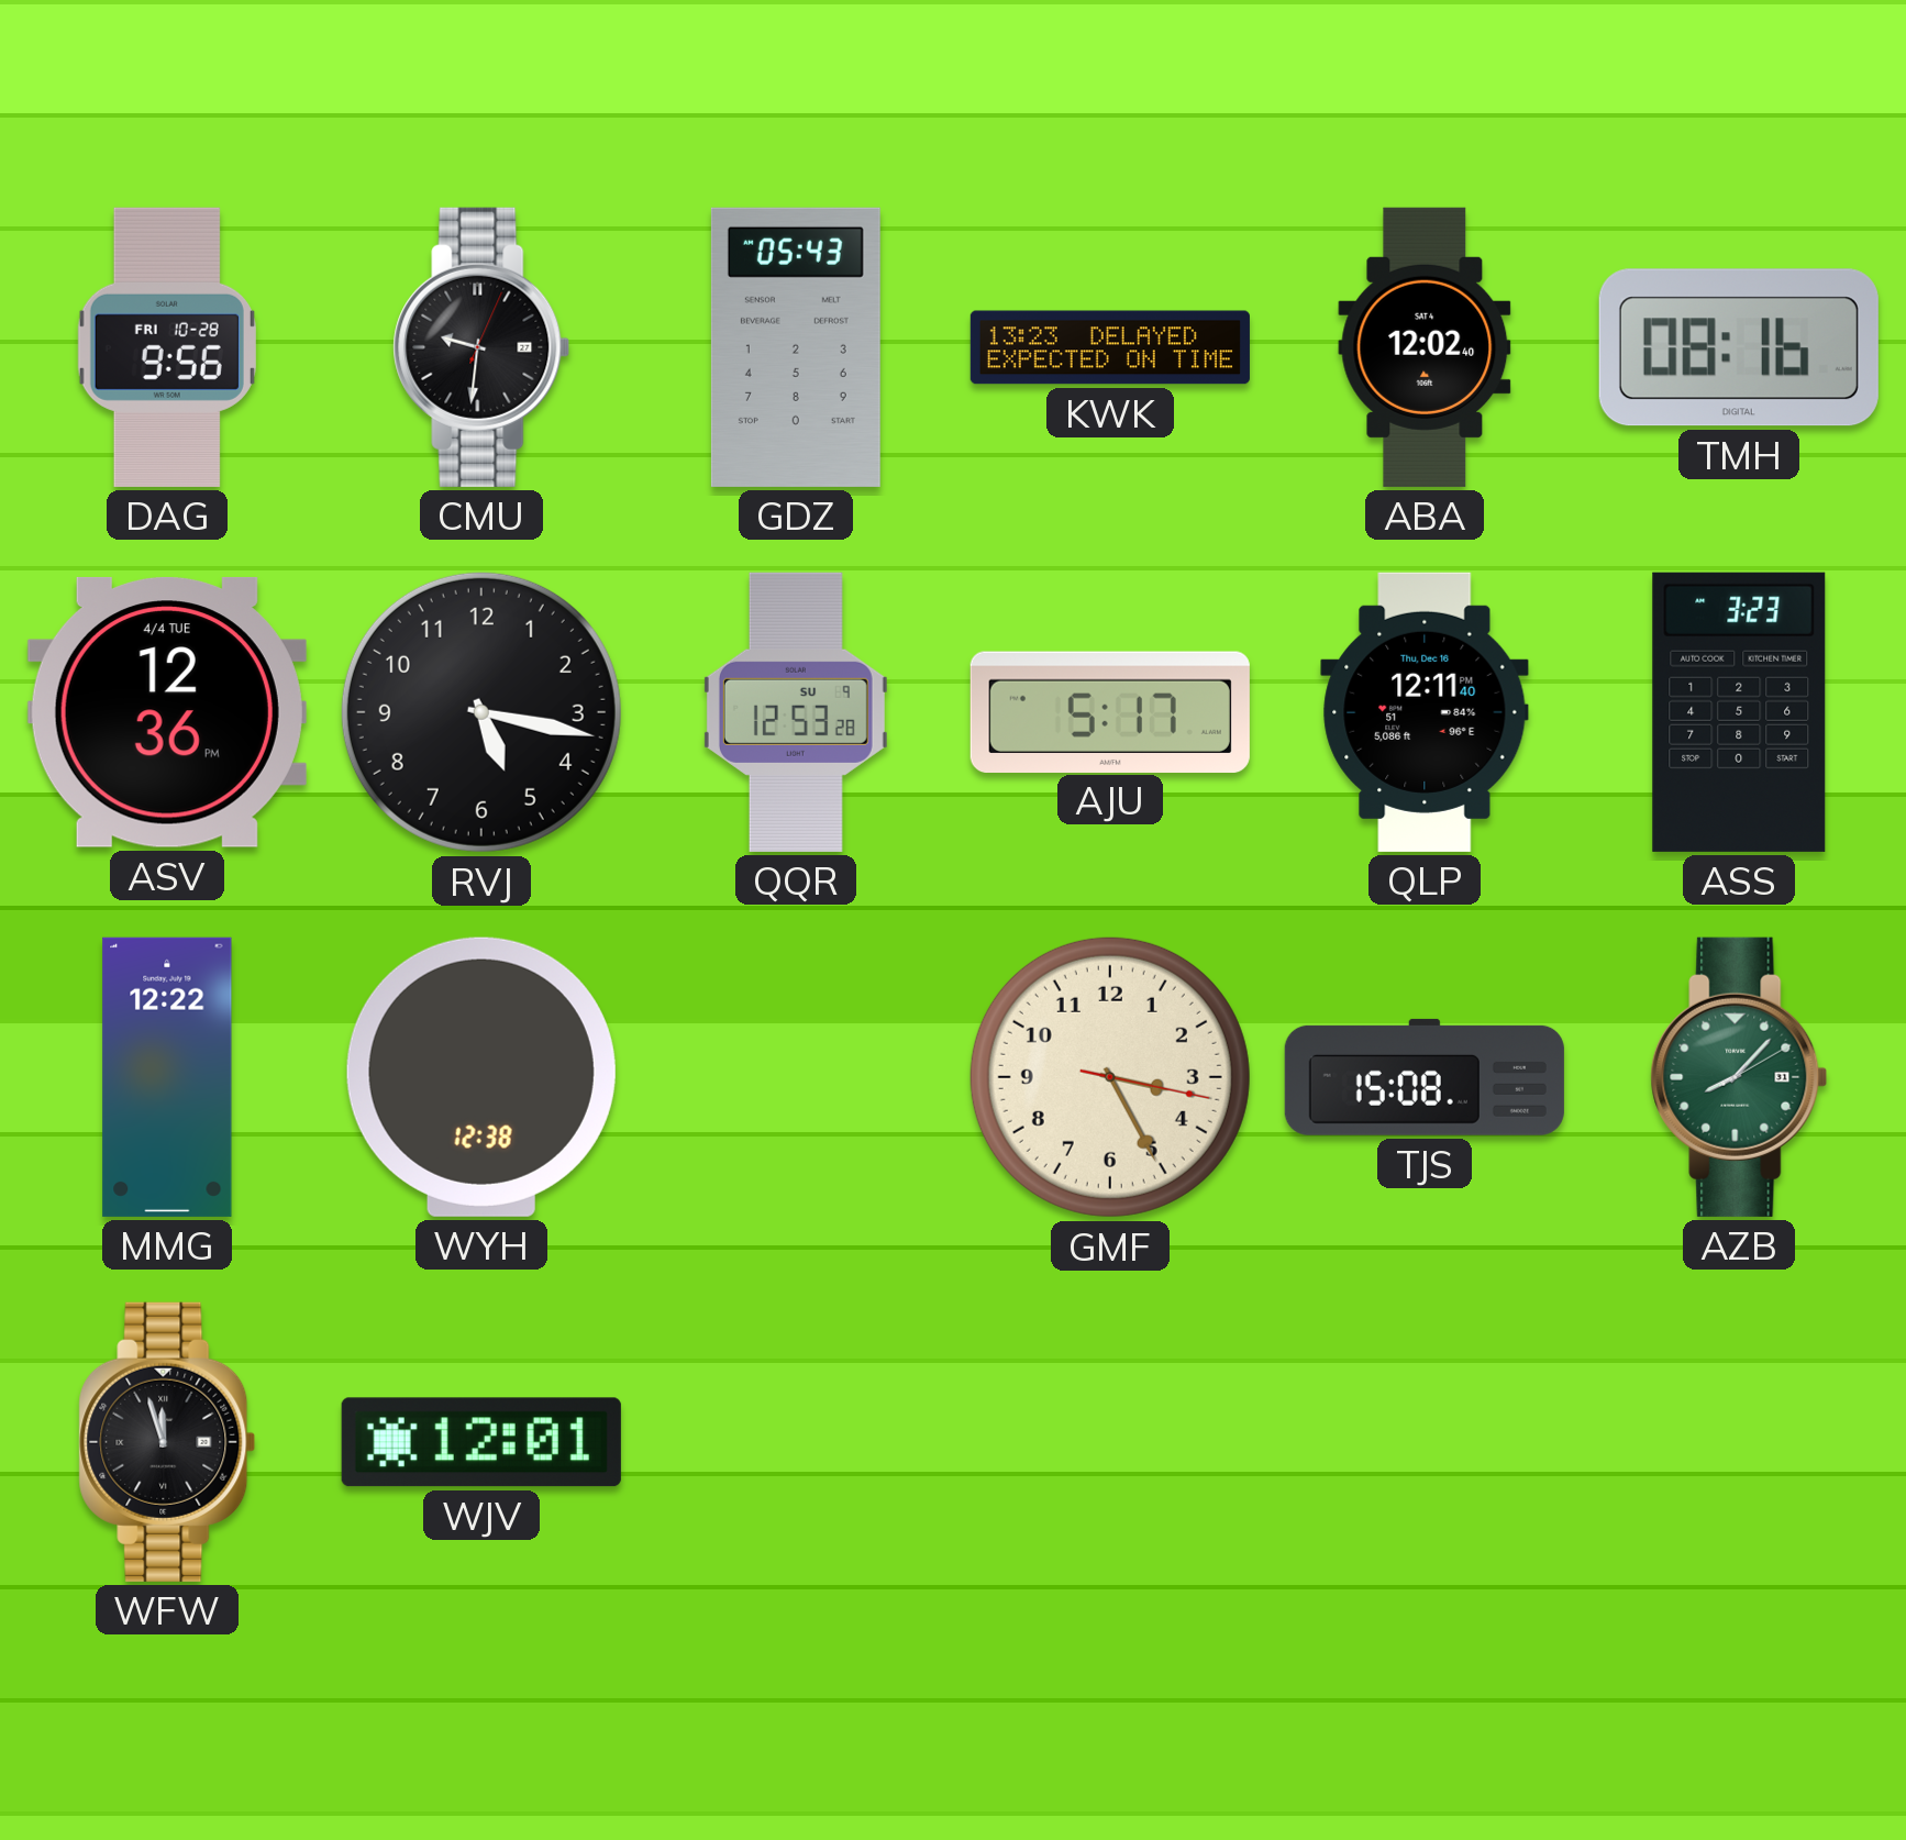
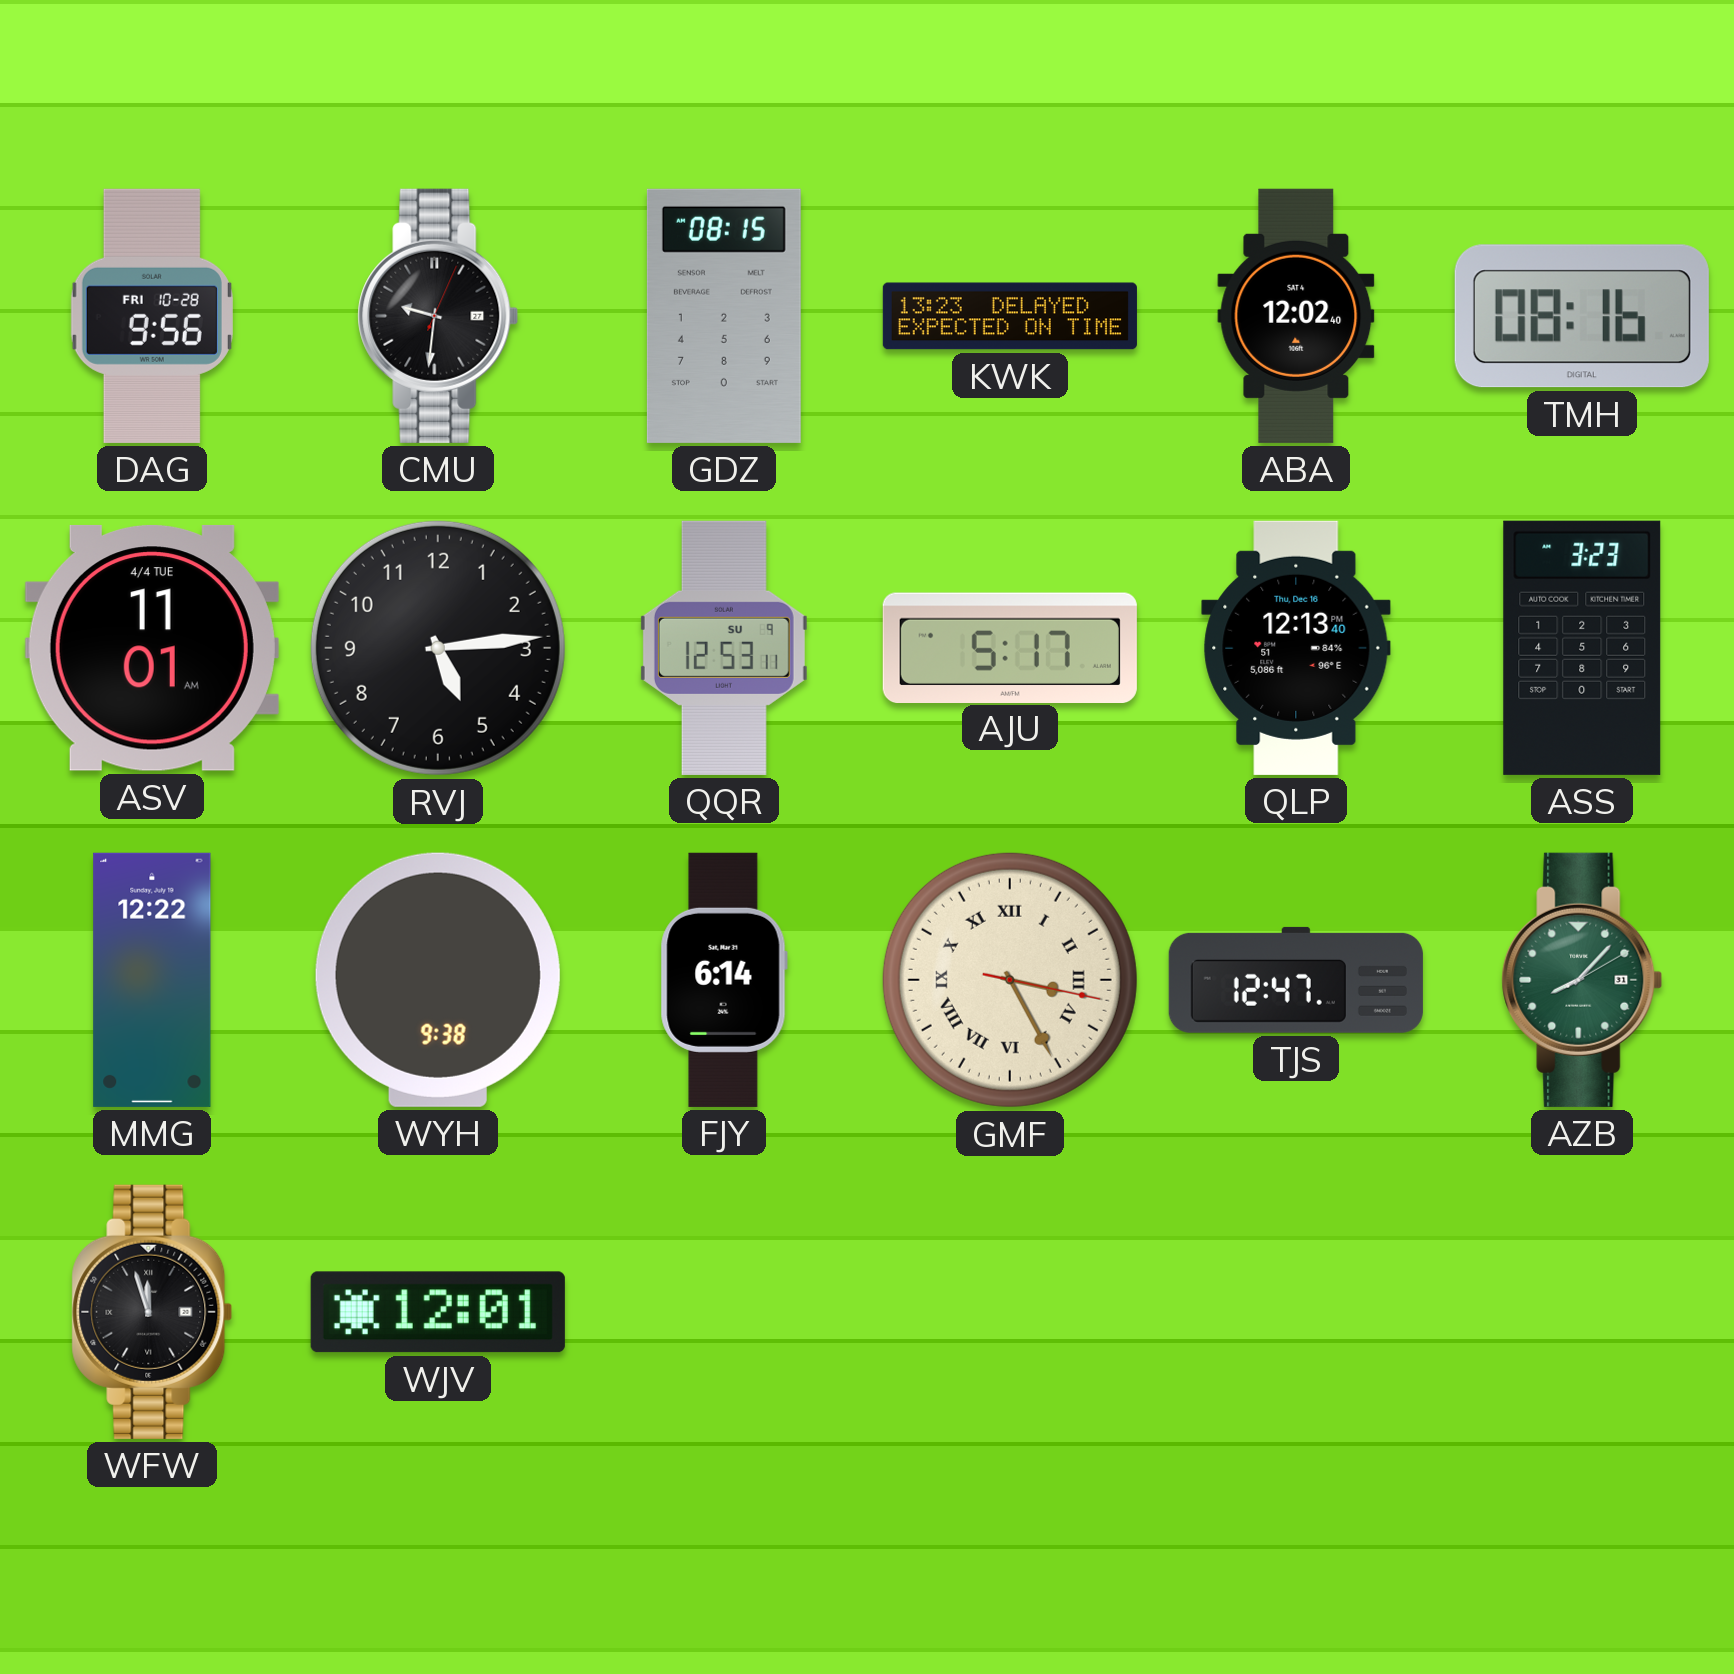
GDZ: 05:43 -> 08:15 (724, 316)
ASV: 12:36 -> 11:01 (152, 648)
RVJ: 5:17 -> 5:14 (438, 648)
QQR: 12:53:28 -> 12:53:11 (724, 648)
QLP: 12:11 -> 12:13 (1296, 648)
WYH: 12:38 -> 9:38 (438, 980)
FJY: none -> 6:14 (724, 980)
GMF numerals: Arabic -> Roman (1010, 980)
TJS: 15:08 -> 12:47 (1296, 980)
